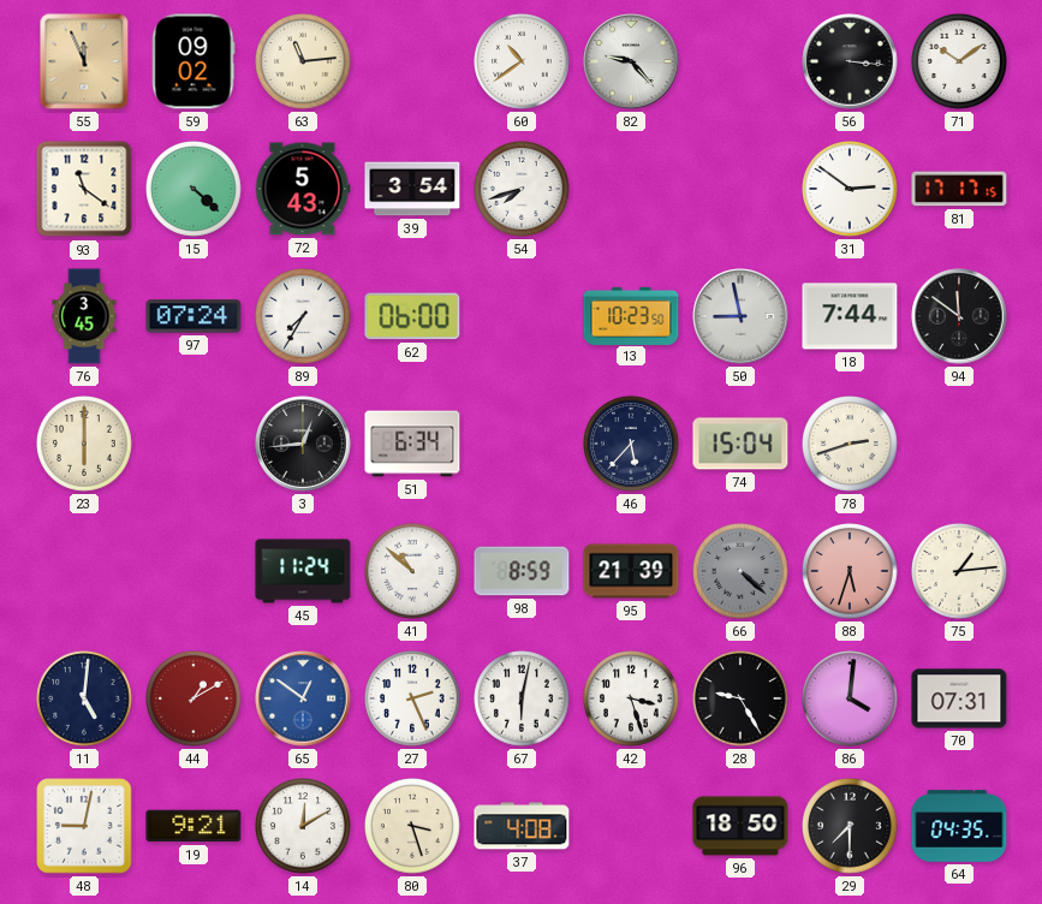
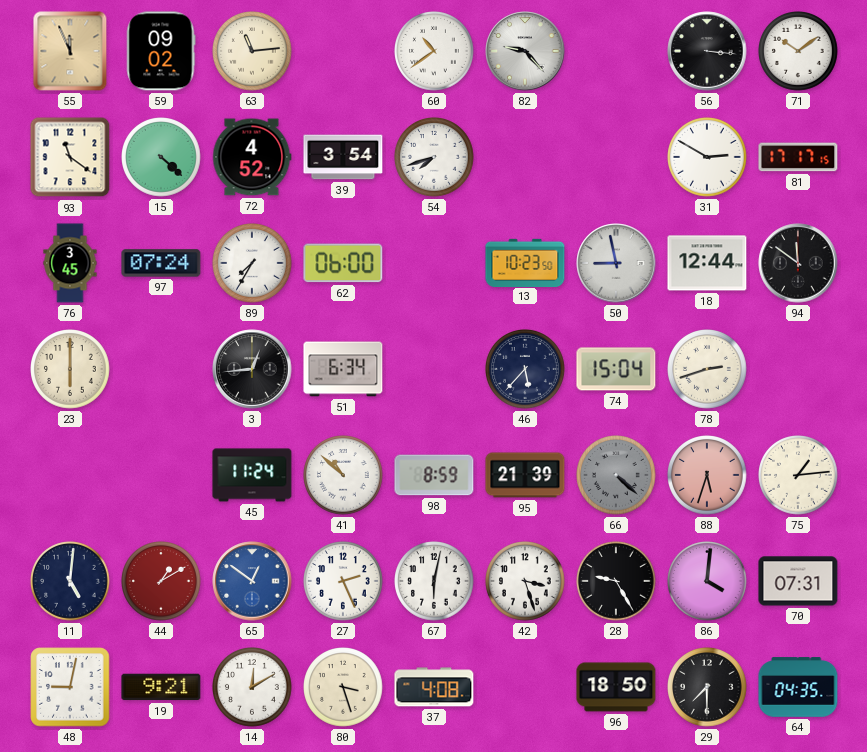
72: 5:43 -> 4:52 (252, 157)
31: 2:51 -> 2:50 (707, 157)
18: 7:44 -> 12:44 (707, 263)
